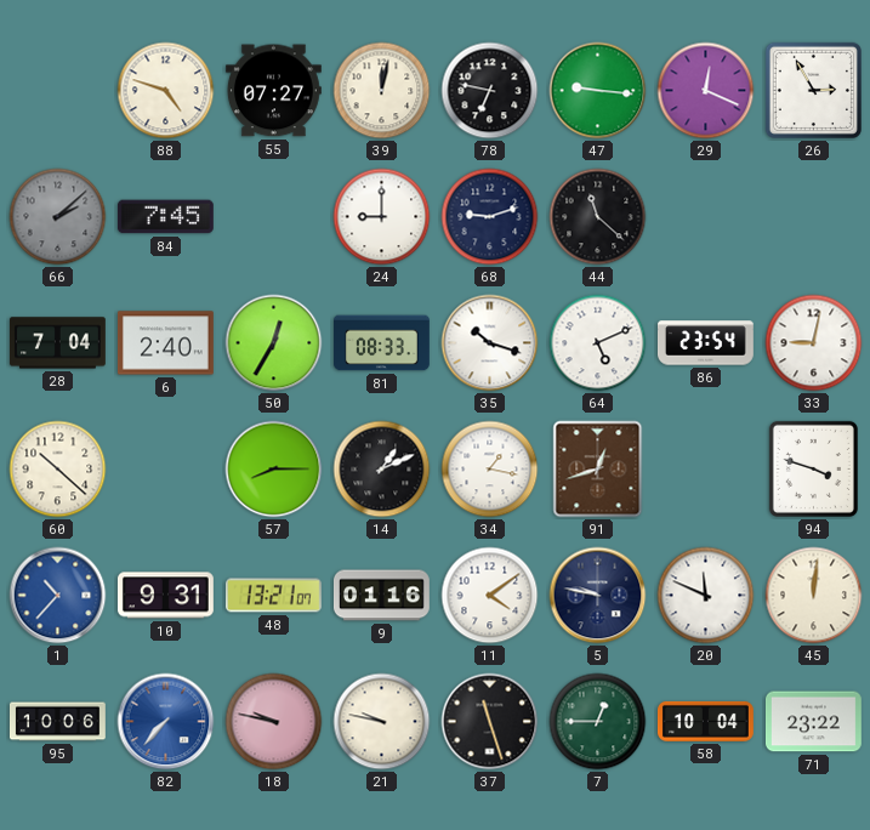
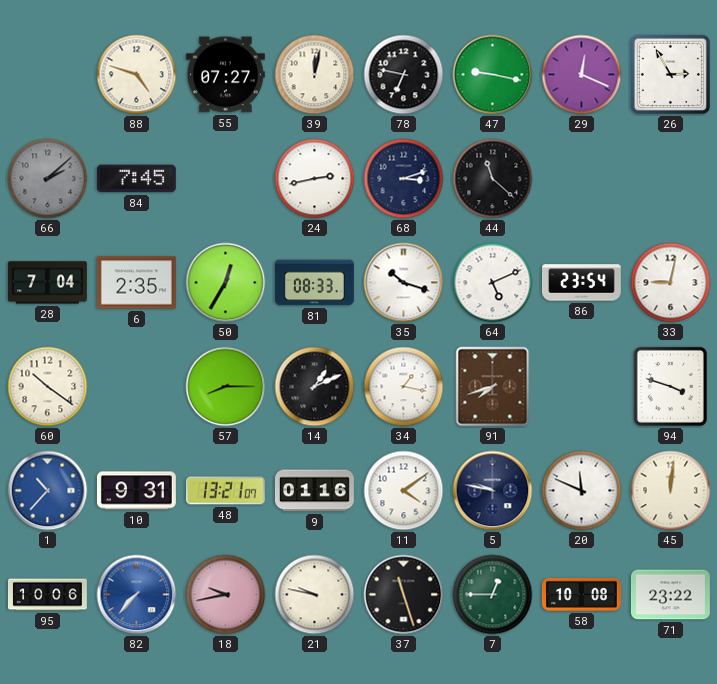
47: 9:16 -> 9:17 (493, 75)
24: 9:00 -> 2:43 (315, 179)
68: 9:12 -> 3:12 (404, 179)
6: 2:40 -> 2:35 (136, 283)
60: 10:22 -> 10:21 (48, 387)
91: 12:42 -> 7:42 (493, 387)
18: 9:47 -> 9:43 (226, 595)
58: 10:04 -> 10:08 (581, 594)
